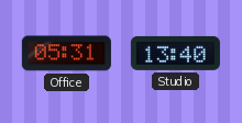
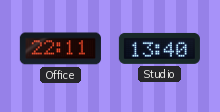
Office: 05:31 -> 22:11 (60, 49)
